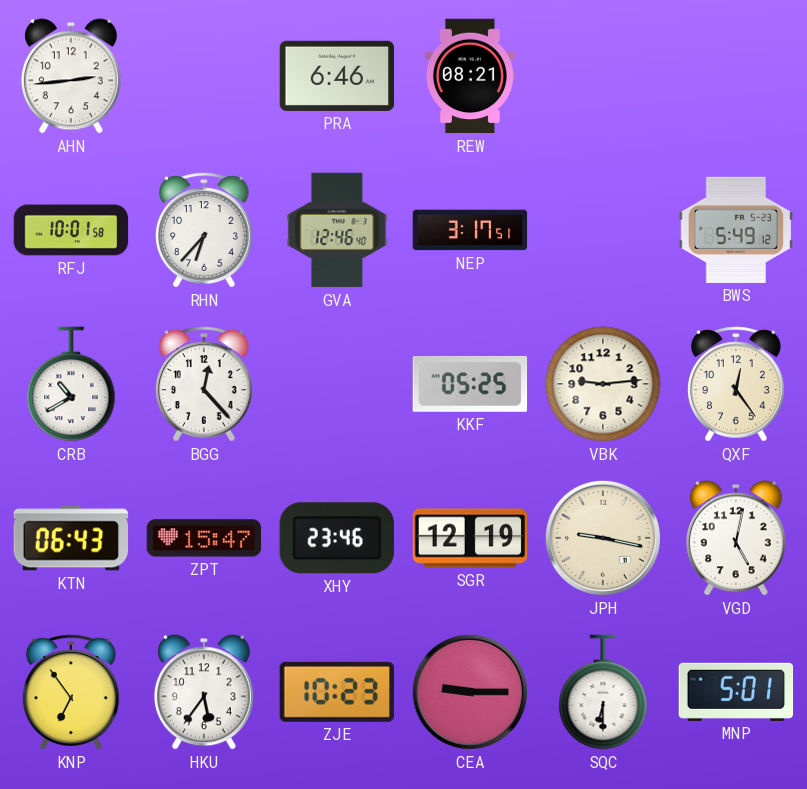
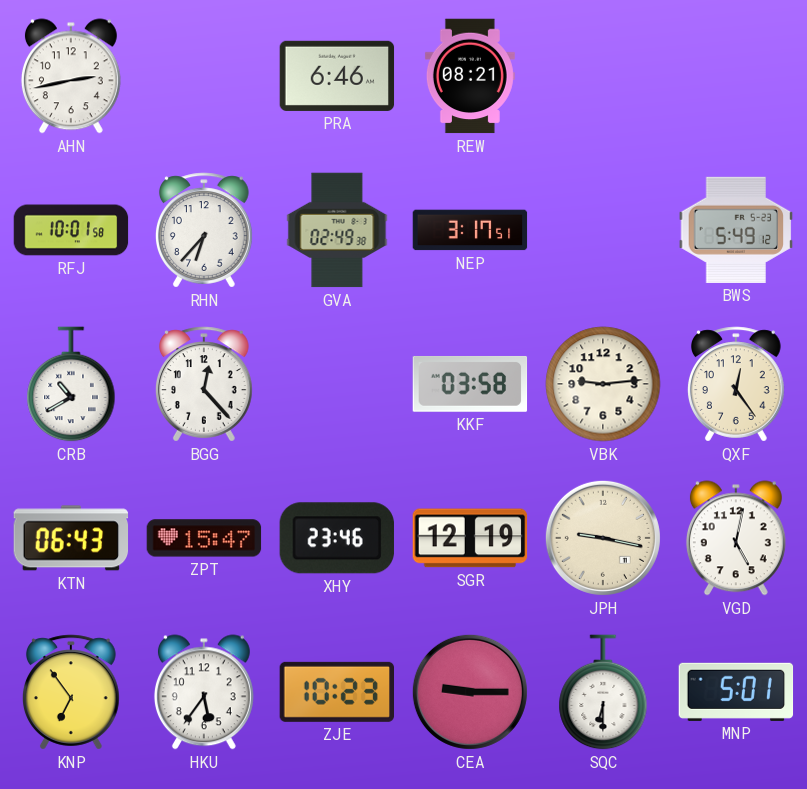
AHN: 2:44 -> 2:43 (71, 76)
GVA: 12:46 -> 02:49 (337, 230)
KKF: 05:25 -> 03:58 (470, 384)
